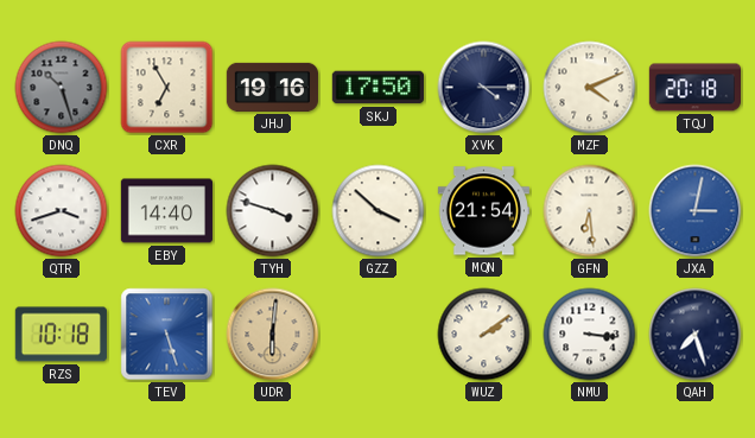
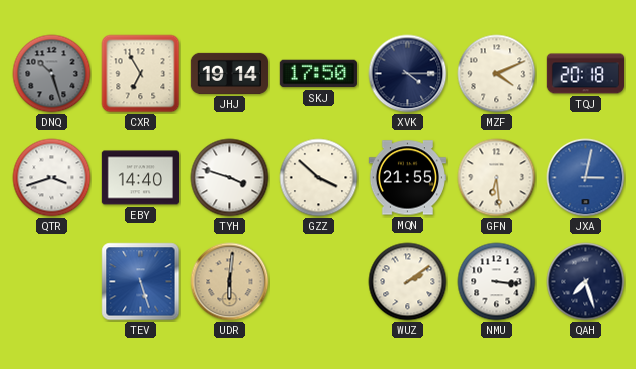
JHJ: 19:16 -> 19:14 (229, 73)
MQN: 21:54 -> 21:55 (407, 178)
RZS: 10:18 -> none (61, 335)
